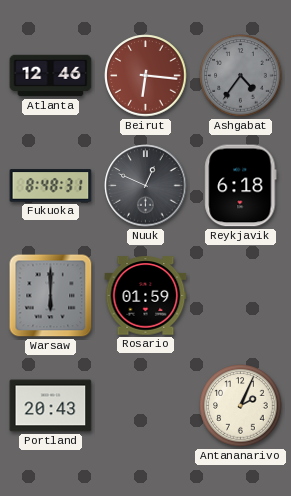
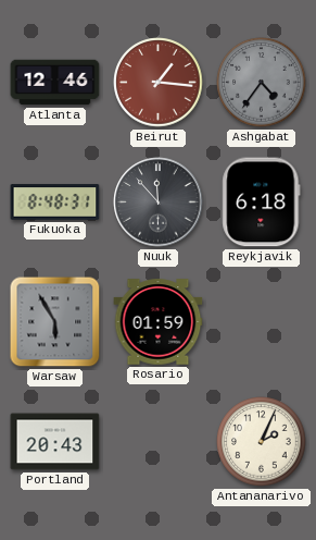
Beirut: 6:16 -> 1:16 (159, 83)
Nuuk: 12:49 -> 11:53 (159, 202)
Warsaw: 6:00 -> 5:55 (55, 322)
